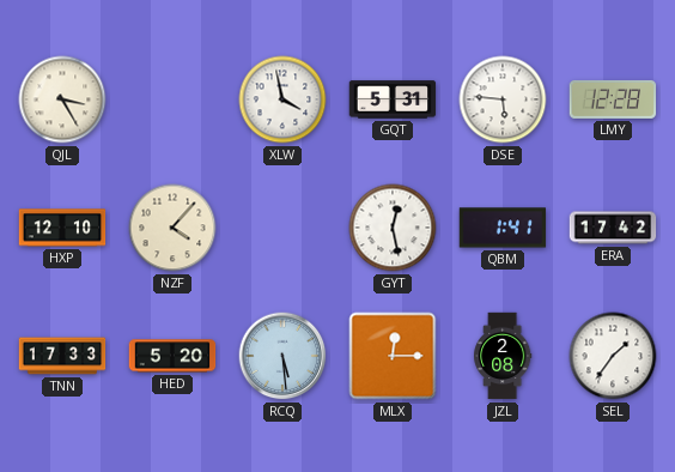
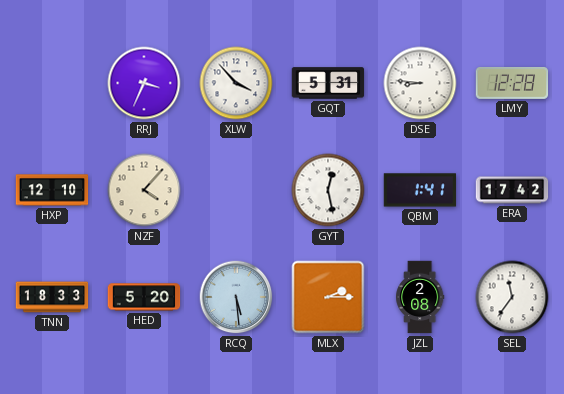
QJL: 3:25 -> none (62, 99)
RRJ: none -> 3:34 (144, 83)
XLW: 3:58 -> 3:53 (236, 83)
DSE: 5:46 -> 8:46 (420, 83)
TNN: 17:33 -> 18:33 (52, 297)
MLX: 12:15 -> 2:15 (328, 297)
SEL: 1:36 -> 11:36 (512, 297)
